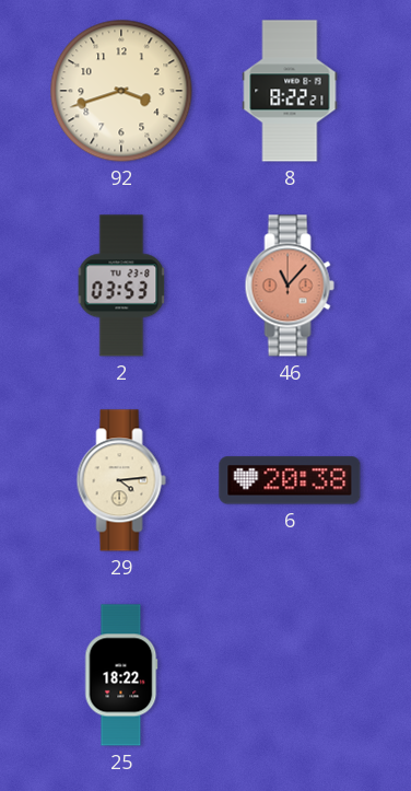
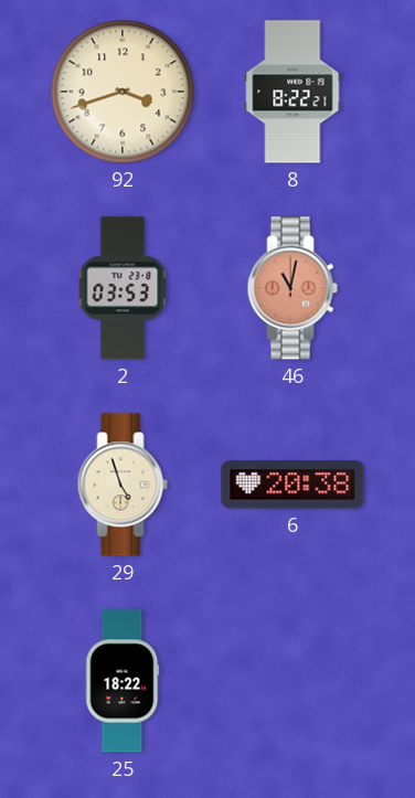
46: 11:07 -> 11:02 (292, 288)
29: 4:14 -> 4:57 (123, 485)
